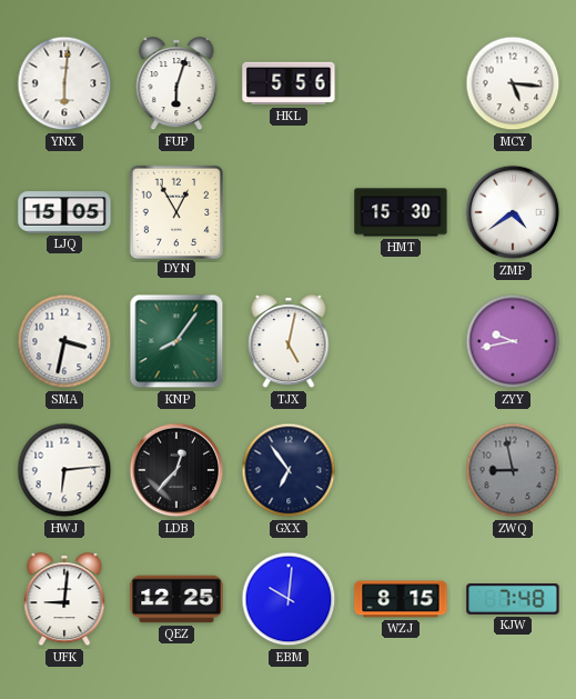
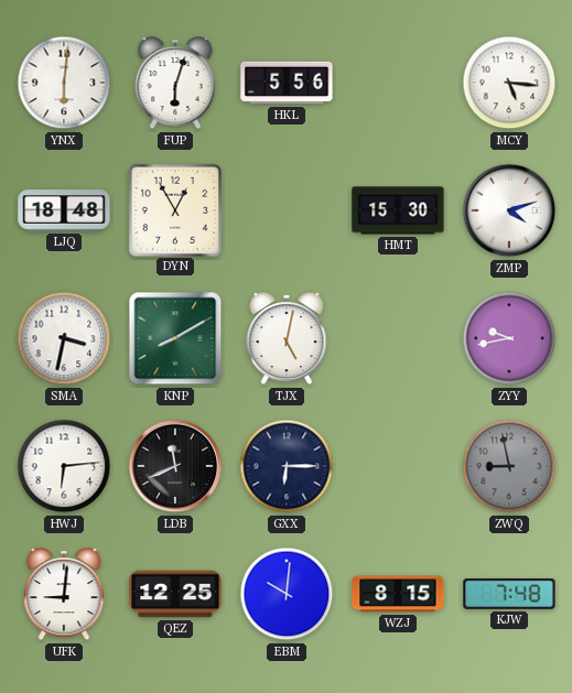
LJQ: 15:05 -> 18:48 (64, 210)
ZMP: 4:39 -> 4:12 (509, 210)
KNP: 8:06 -> 8:10 (175, 338)
LDB: 12:37 -> 11:41 (175, 466)
GXX: 6:54 -> 6:15 (287, 466)
